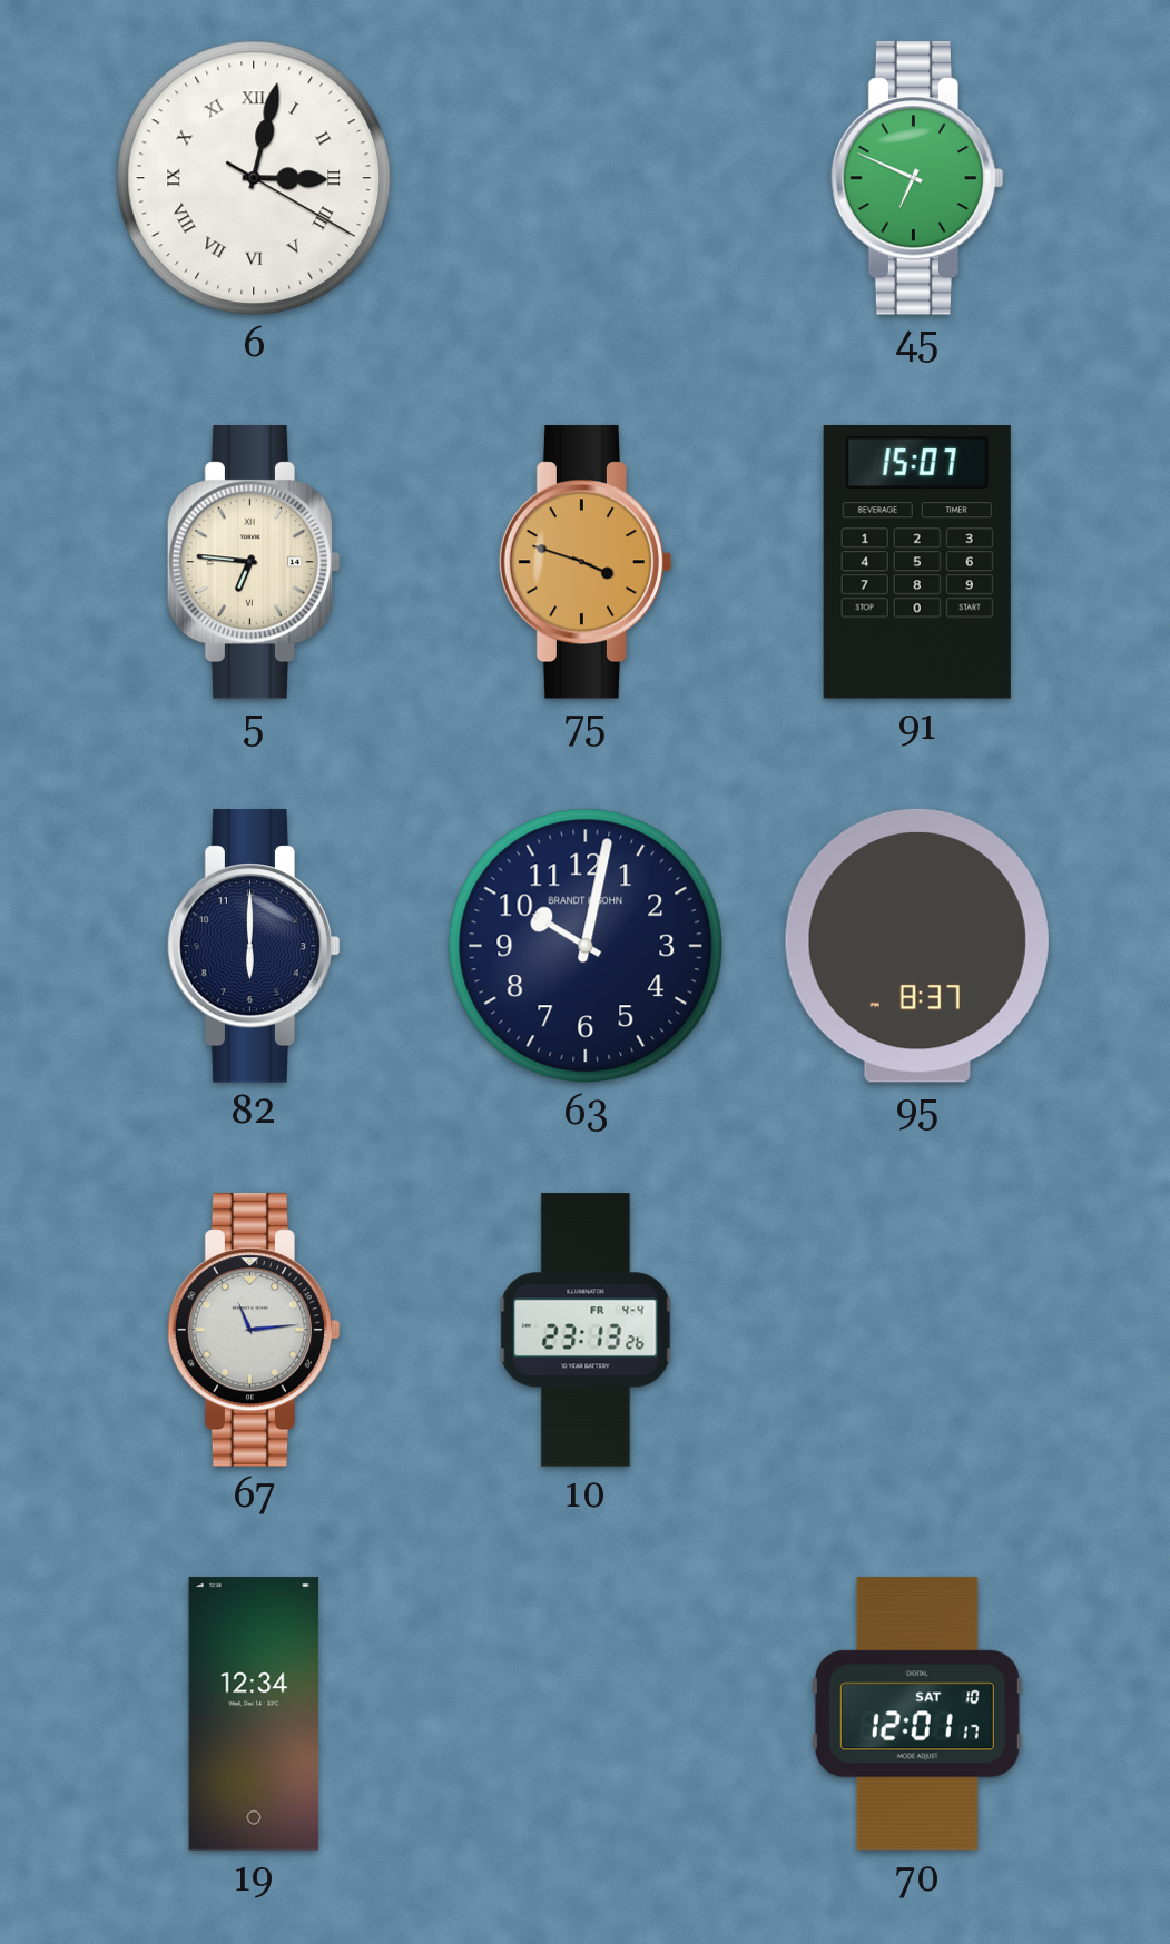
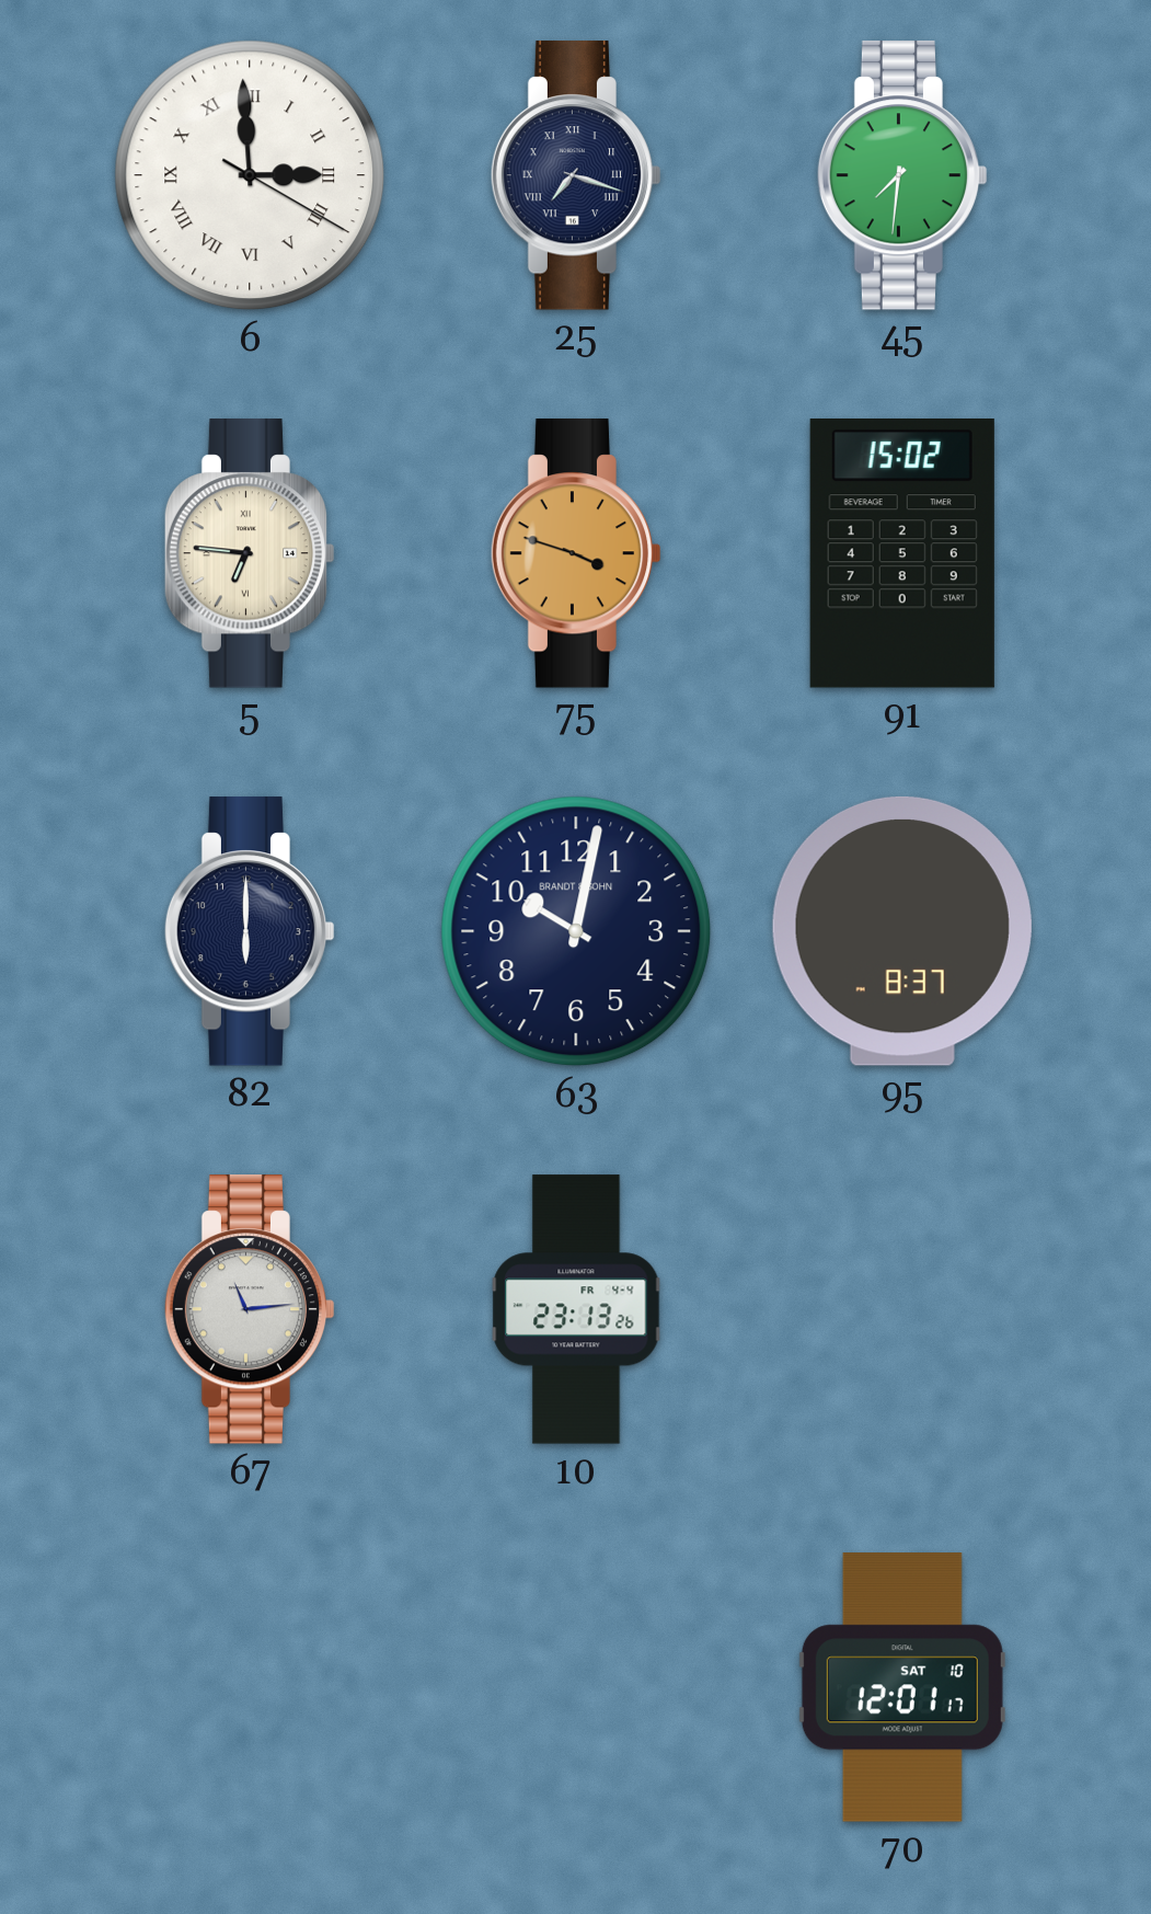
6: 3:02 -> 2:59 (250, 175)
25: none -> 7:18 (576, 175)
45: 6:49 -> 7:31 (902, 175)
91: 15:07 -> 15:02 (902, 554)
19: 12:34 -> none (254, 1714)
